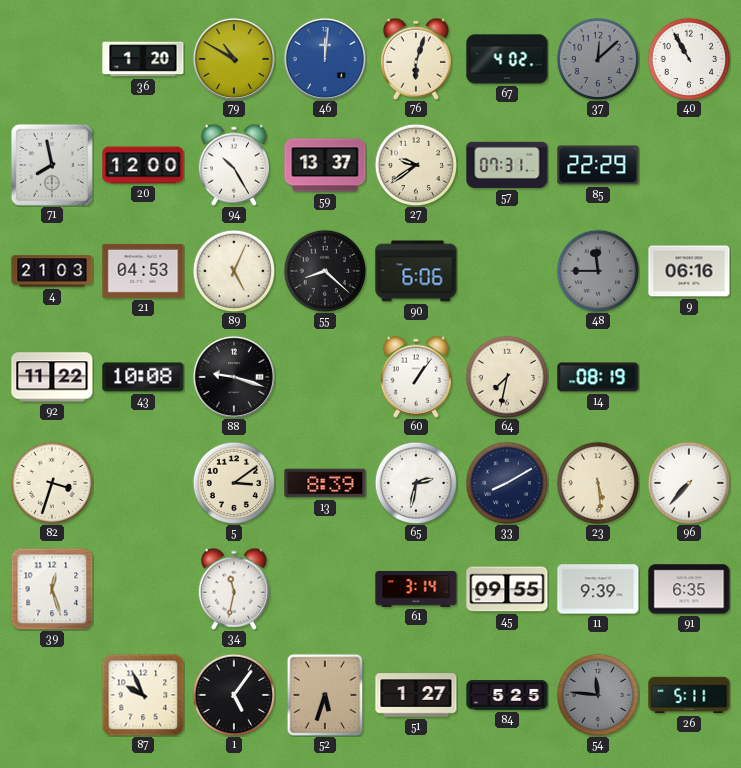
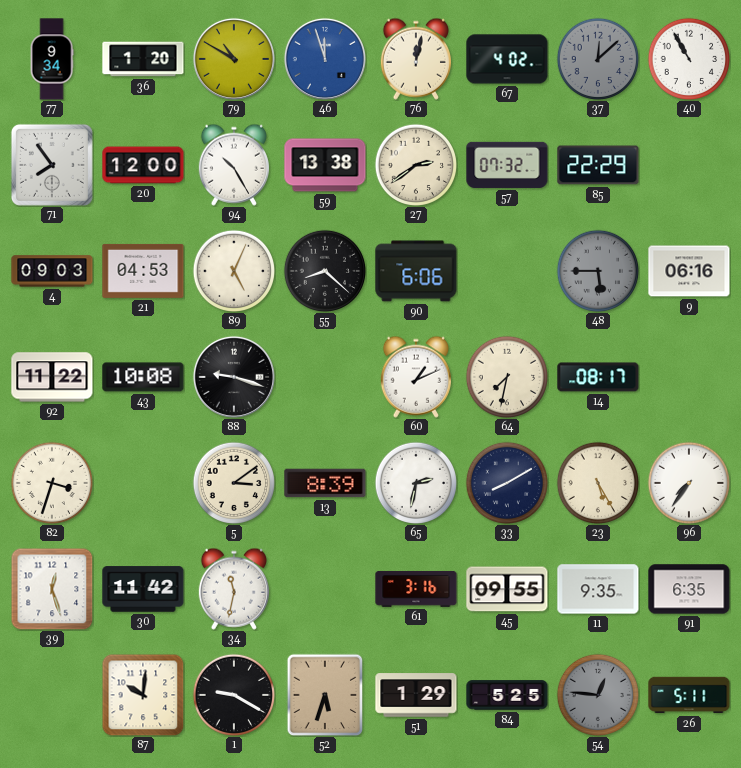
77: none -> 9:34 (52, 59)
46: 12:01 -> 11:57 (325, 59)
76: 6:03 -> 12:02 (415, 59)
71: 7:58 -> 7:54 (52, 165)
59: 13:37 -> 13:38 (325, 165)
27: 9:39 -> 2:39 (416, 165)
57: 07:31 -> 07:32 (507, 165)
4: 21:03 -> 09:03 (52, 271)
48: 11:45 -> 5:45 (598, 271)
60: 1:06 -> 1:11 (415, 377)
14: 08:19 -> 08:17 (598, 377)
23: 5:29 -> 5:25 (598, 483)
96: 7:37 -> 7:36 (689, 483)
30: none -> 11:42 (143, 589)
61: 3:14 -> 3:16 (416, 589)
11: 9:39 -> 9:35 (598, 589)
87: 9:56 -> 10:01 (143, 695)
1: 5:06 -> 9:20 (234, 695)
51: 1:27 -> 1:29 (416, 695)
54: 11:46 -> 12:46 (598, 695)
